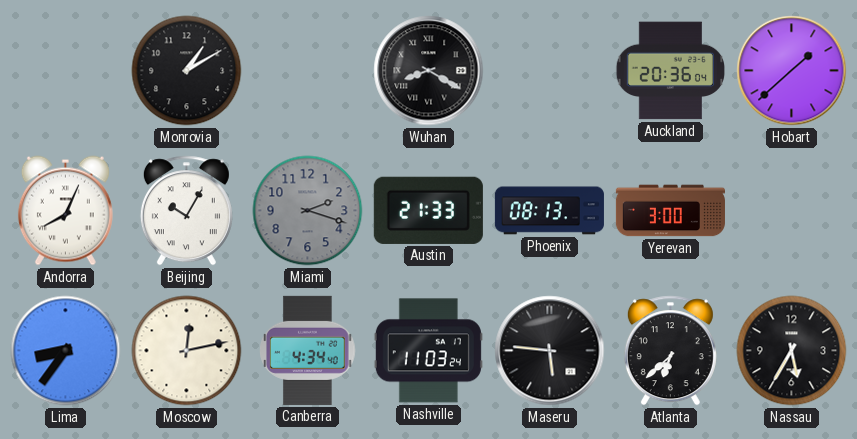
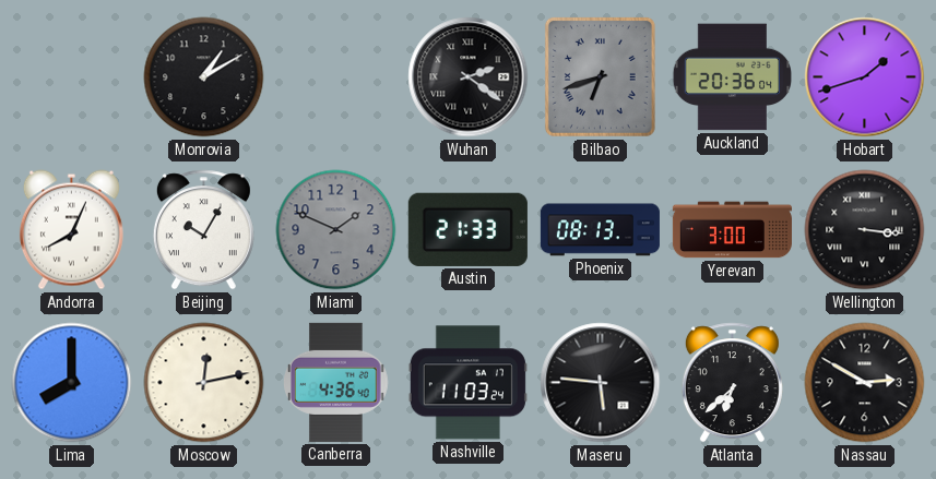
Wuhan: 8:20 -> 2:21 (469, 77)
Bilbao: none -> 6:42 (600, 76)
Hobart: 1:38 -> 1:42 (865, 77)
Miami: 2:18 -> 1:49 (336, 230)
Wellington: none -> 3:16 (865, 230)
Lima: 8:36 -> 8:00 (72, 383)
Canberra: 4:34 -> 4:36 (336, 382)
Nassau: 5:35 -> 2:50 (865, 383)
